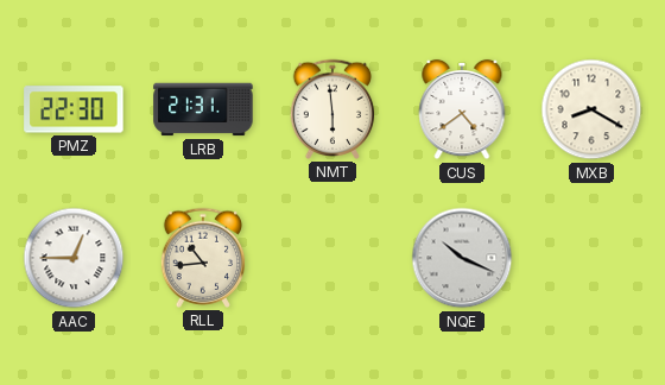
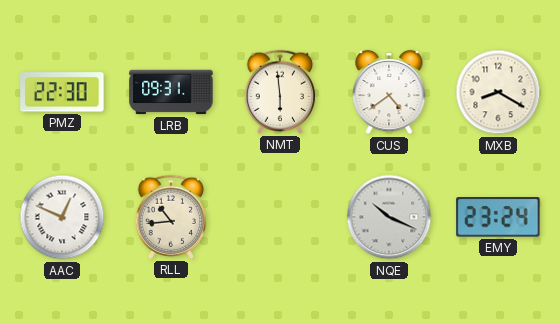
LRB: 21:31 -> 09:31 (171, 92)
AAC: 12:45 -> 12:49 (62, 217)
EMY: none -> 23:24 (498, 217)
